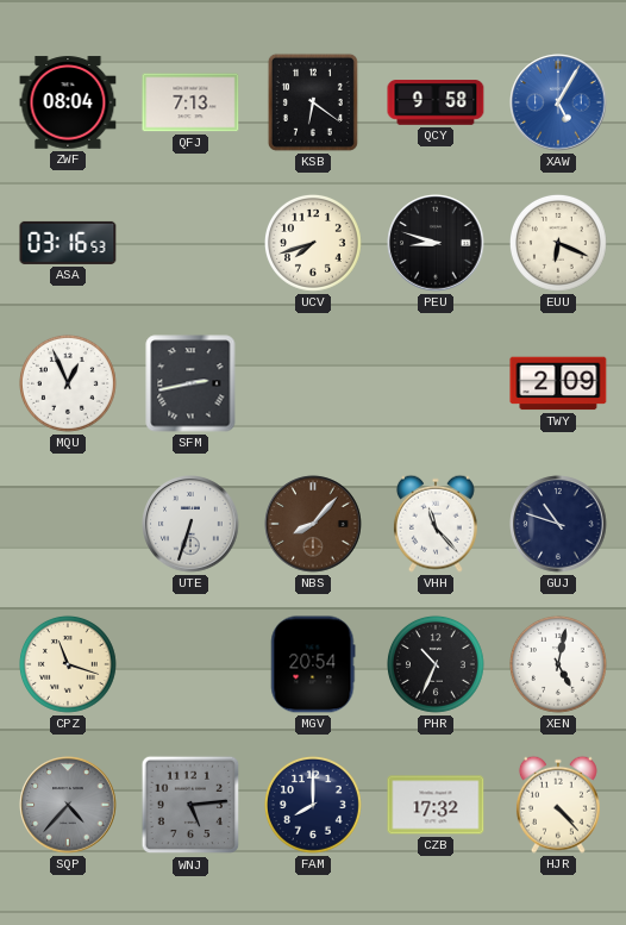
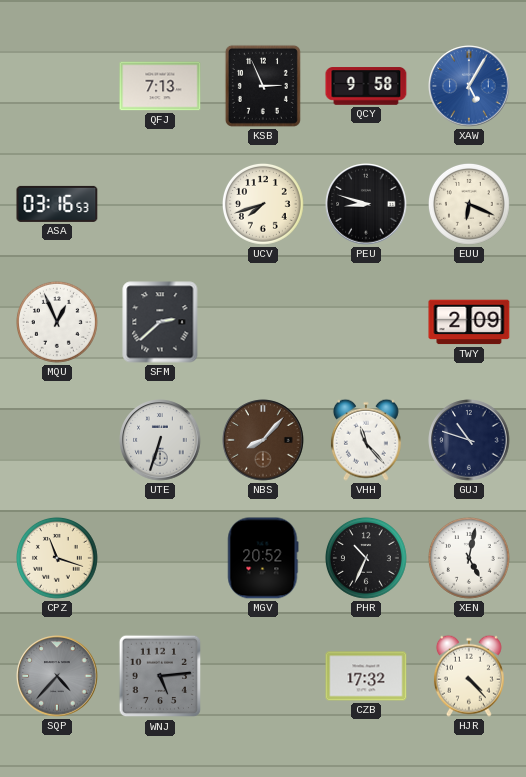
ZWF: 08:04 -> none (68, 102)
KSB: 6:21 -> 2:56 (263, 86)
SFM: 2:43 -> 2:38 (160, 322)
MGV: 20:54 -> 20:52 (263, 558)
FAM: 8:00 -> none (314, 805)
